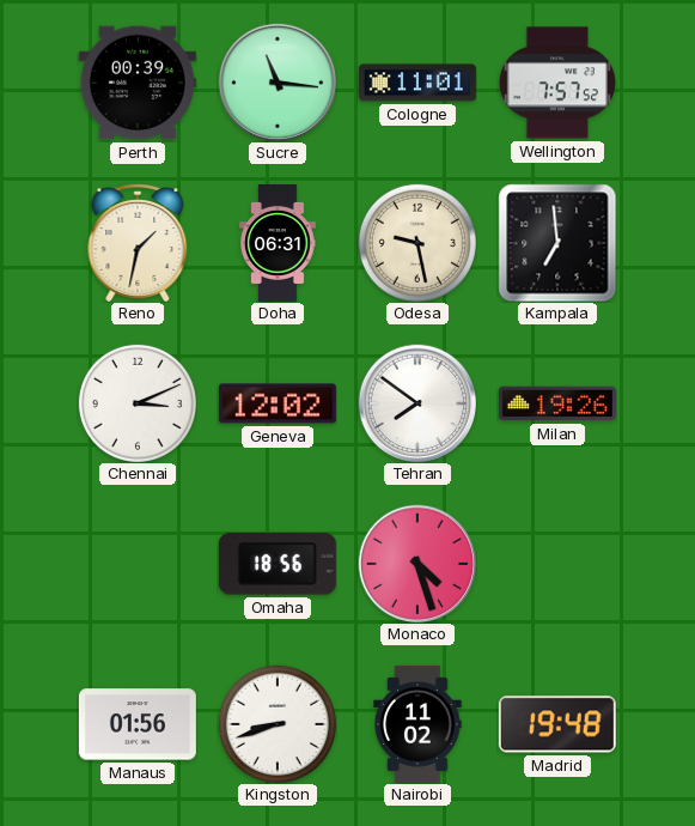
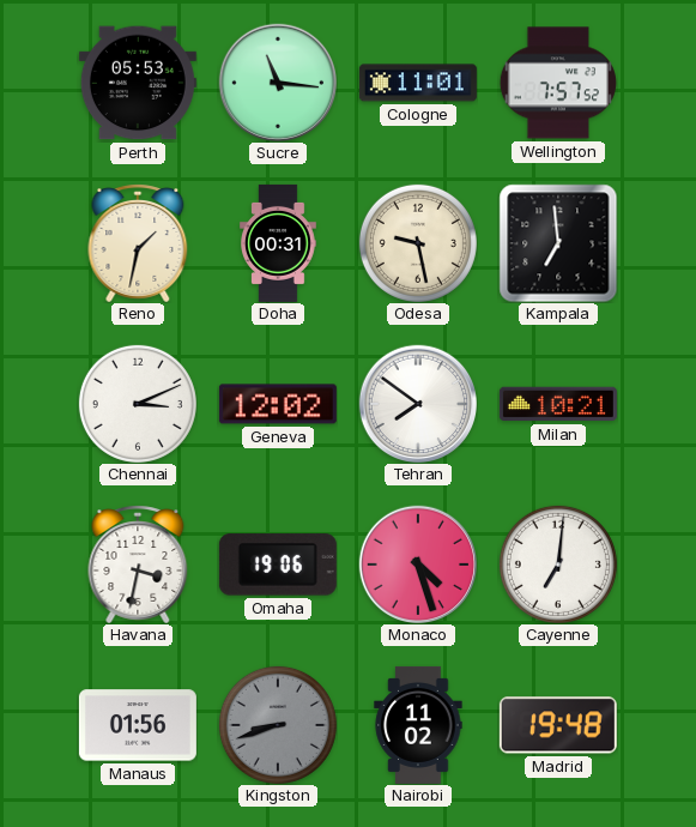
Perth: 00:39 -> 05:53 (138, 83)
Doha: 06:31 -> 00:31 (278, 243)
Milan: 19:26 -> 10:21 (558, 404)
Havana: none -> 3:32 (138, 565)
Omaha: 18:56 -> 19:06 (278, 565)
Cayenne: none -> 7:01 (558, 565)
Kingston dial: white -> grey (278, 725)
